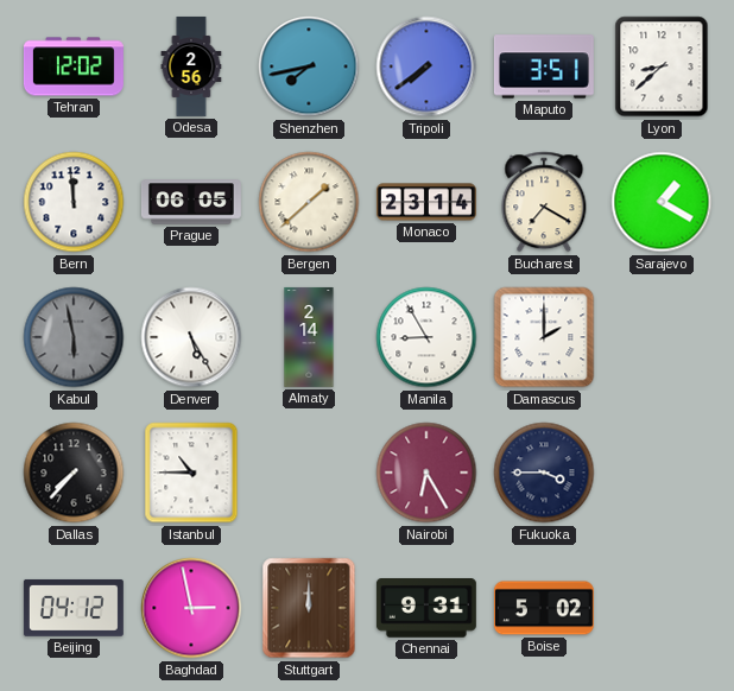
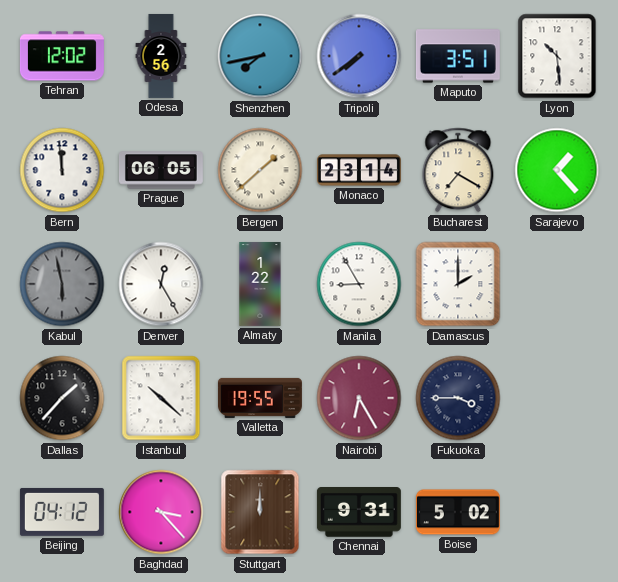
Lyon: 8:38 -> 10:29 (557, 56)
Sarajevo: 1:20 -> 1:23 (557, 170)
Denver: 5:25 -> 12:25 (161, 284)
Almaty: 2:14 -> 1:22 (260, 284)
Dallas: 7:37 -> 1:37 (62, 398)
Istanbul: 10:45 -> 10:22 (161, 398)
Valletta: none -> 19:55 (260, 398)
Baghdad: 2:58 -> 3:23 (161, 512)
